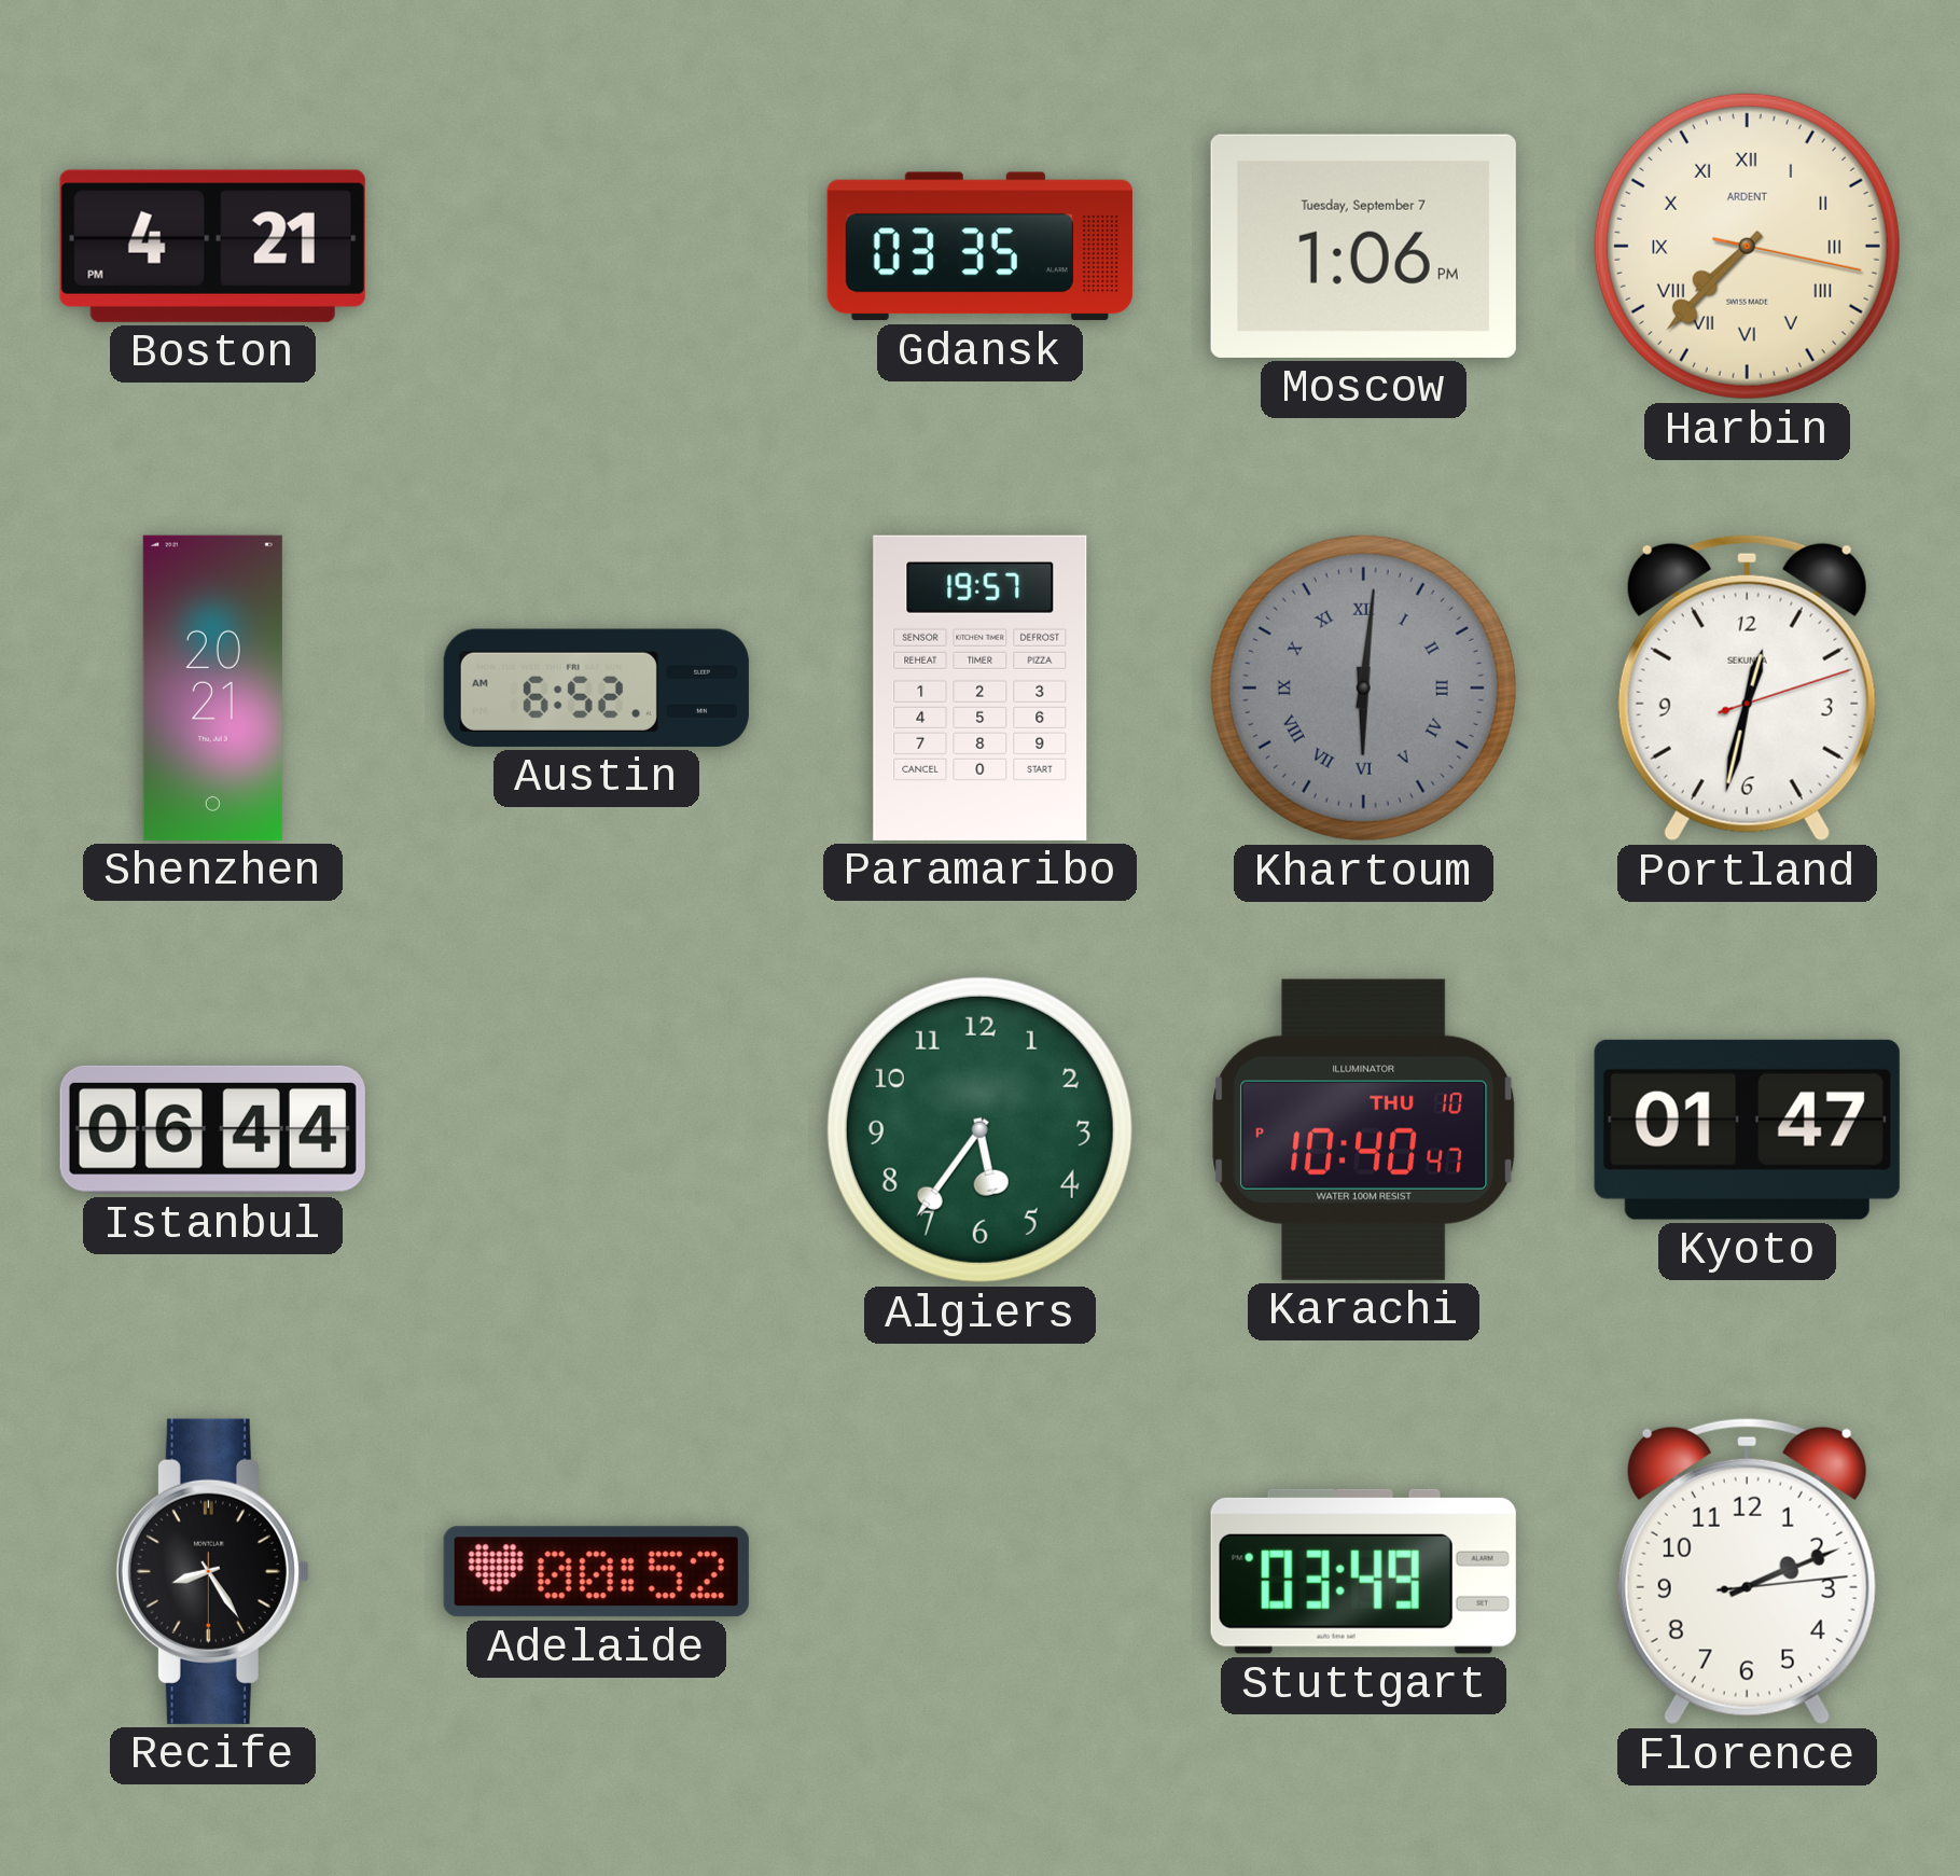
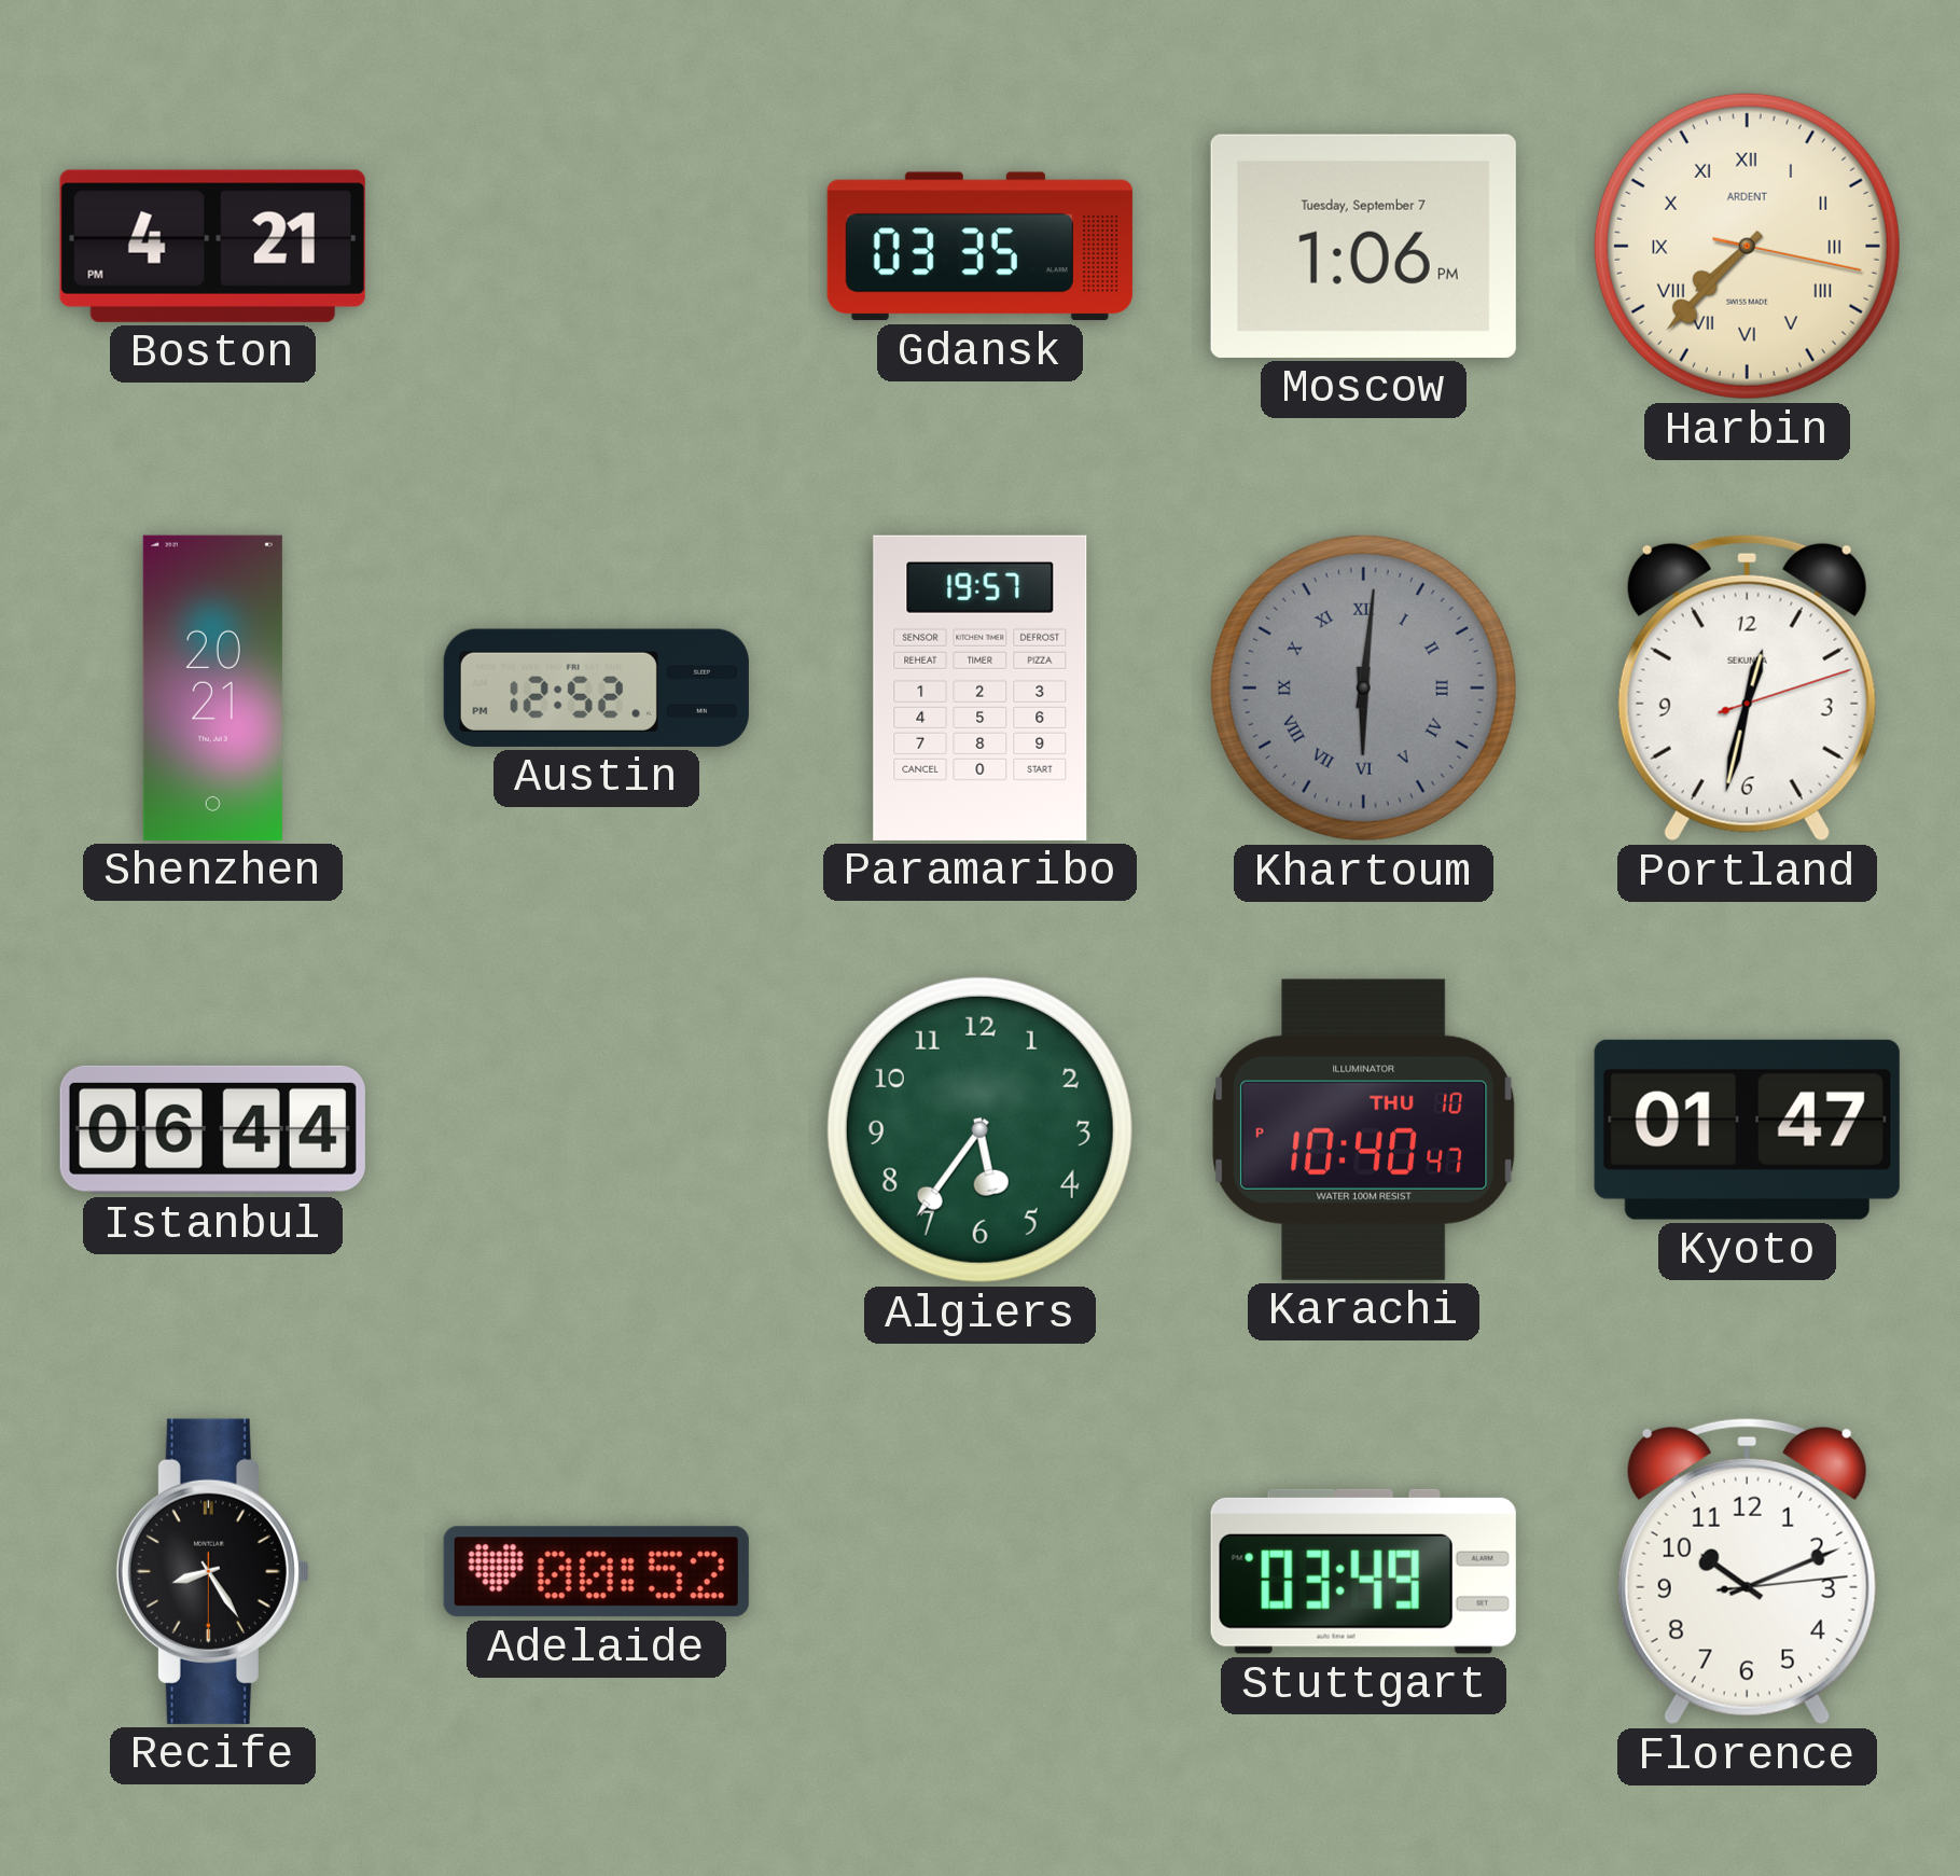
Austin: 6:52 -> 12:52 (596, 687)
Florence: 2:11 -> 10:11 (1747, 1571)
